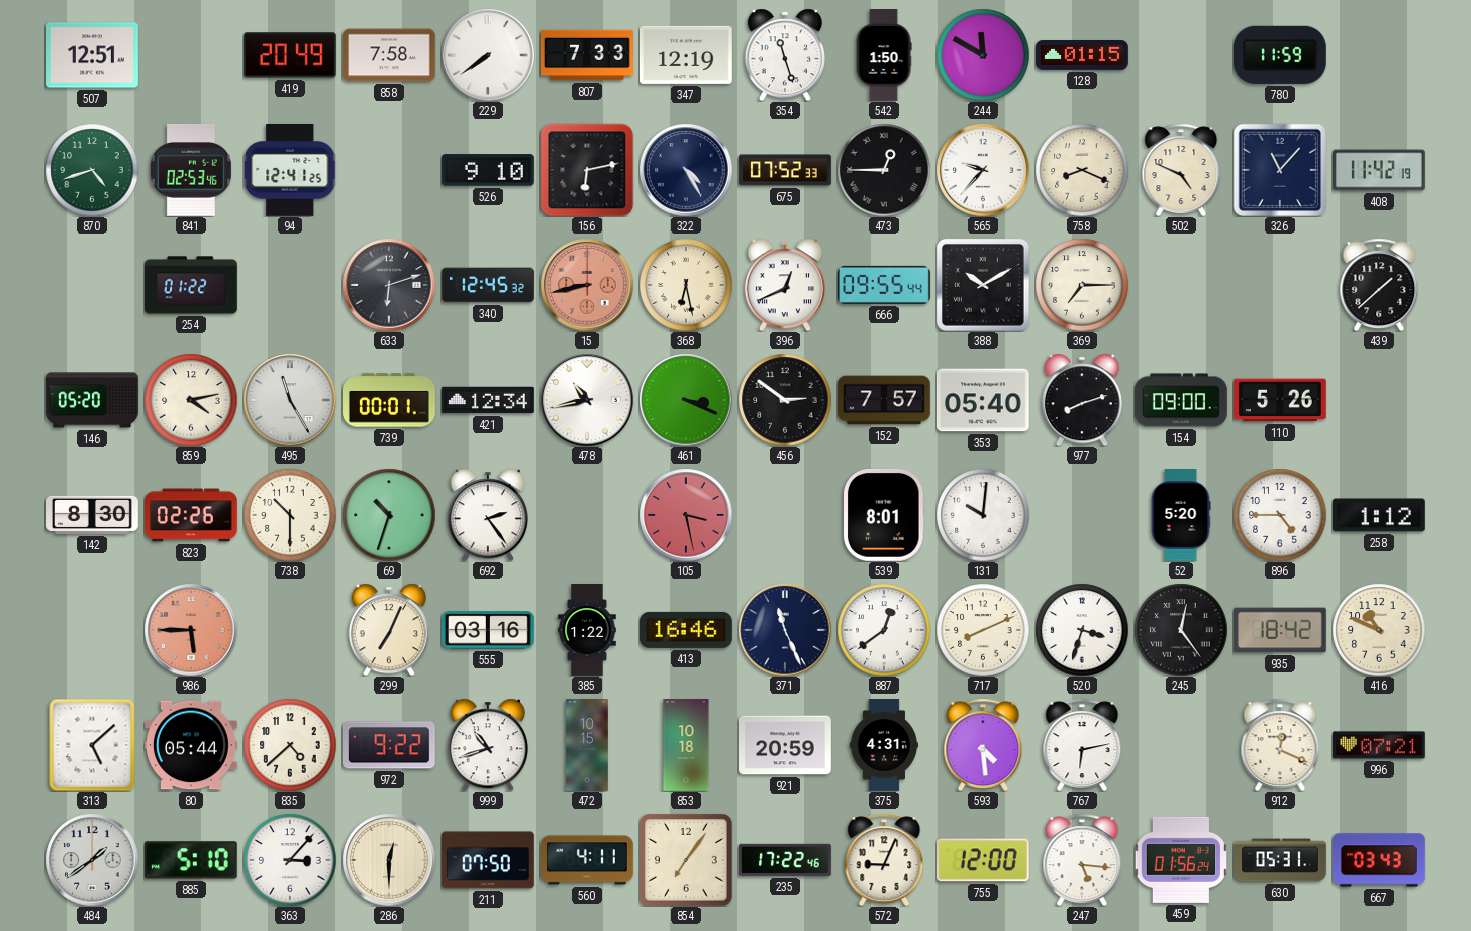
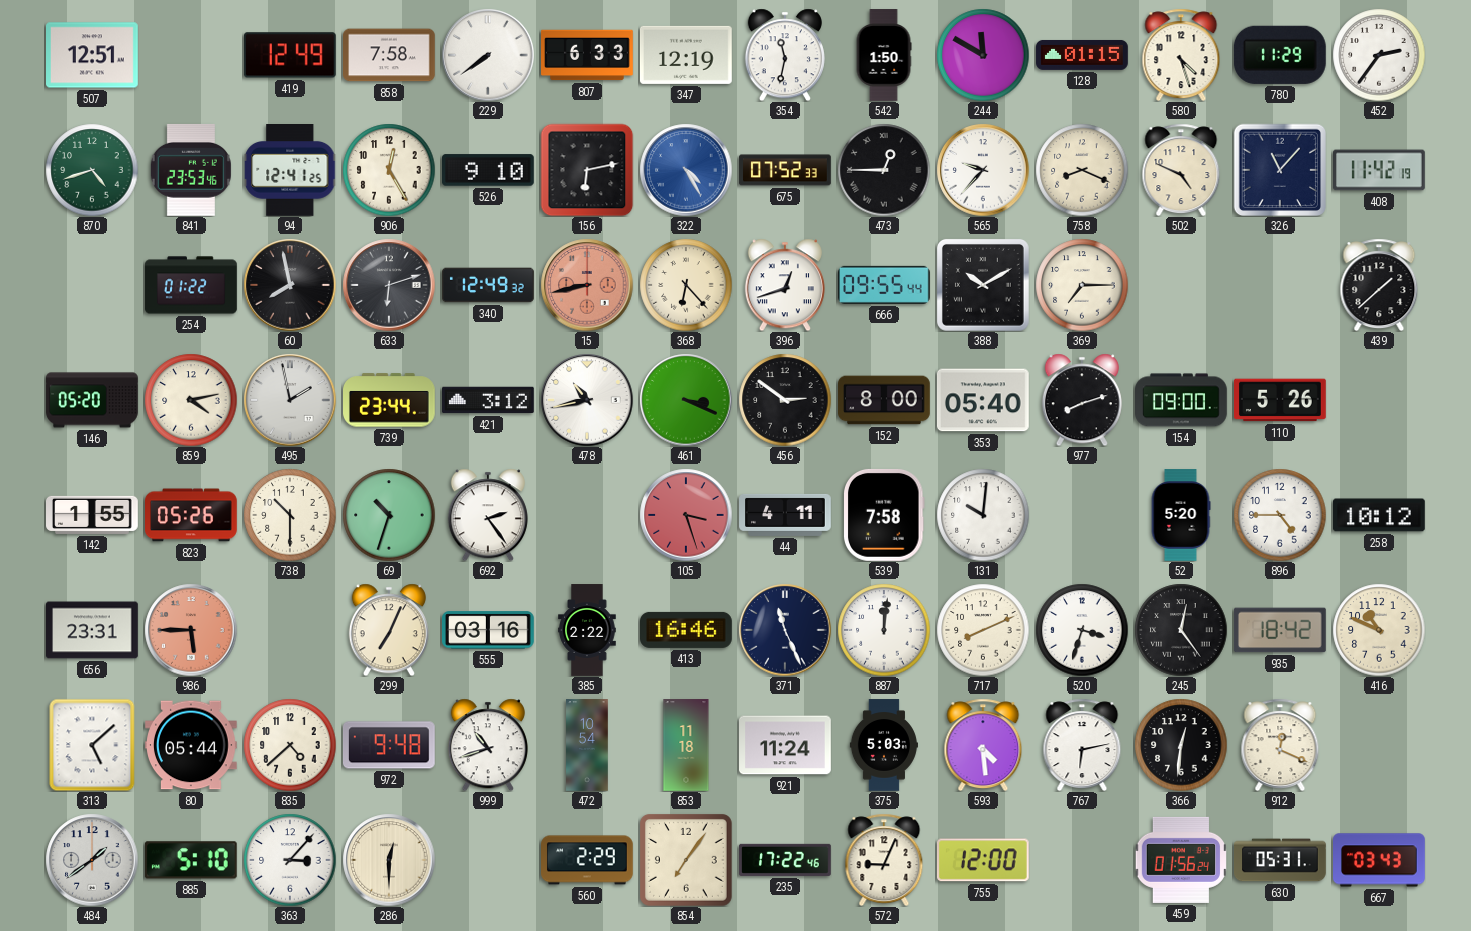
419: 20:49 -> 12:49 (290, 55)
807: 7:33 -> 6:33 (588, 55)
354: 11:27 -> 11:32 (785, 55)
580: none -> 4:27 (1181, 55)
780: 11:59 -> 11:29 (1280, 55)
452: none -> 2:36 (1379, 55)
841: 02:53 -> 23:53 (191, 170)
906: none -> 12:25 (389, 170)
322 dial: navy -> blue (686, 170)
60: none -> 7:58 (290, 285)
340: 12:45 -> 12:49 (488, 285)
368: 6:28 -> 6:23 (686, 285)
396: 12:41 -> 12:42 (785, 285)
495: 11:25 -> 1:58 (290, 400)
739: 00:01 -> 23:44 (390, 400)
421: 12:34 -> 3:12 (489, 400)
152: 7:57 -> 8:00 (884, 400)
142: 8:30 -> 1:55 (93, 515)
823: 02:26 -> 05:26 (192, 515)
105: 3:28 -> 3:27 (686, 515)
44: none -> 4:11 (785, 515)
539: 8:01 -> 7:58 (885, 515)
258: 1:12 -> 10:12 (1380, 515)
656: none -> 23:31 (93, 630)
385: 1:22 -> 2:22 (587, 630)
887: 12:39 -> 12:01 (884, 630)
972: 9:22 -> 9:48 (389, 745)
472: 10:15 -> 10:54 (587, 745)
853: 10:18 -> 11:18 (686, 745)
921: 20:59 -> 11:24 (786, 745)
375: 4:31 -> 5:03 (884, 745)
366: none -> 12:31 (1181, 745)
996: 07:21 -> none (1380, 745)
211: 07:50 -> none (489, 860)
560: 4:11 -> 2:29 (588, 860)
247: 5:16 -> none (1082, 860)
